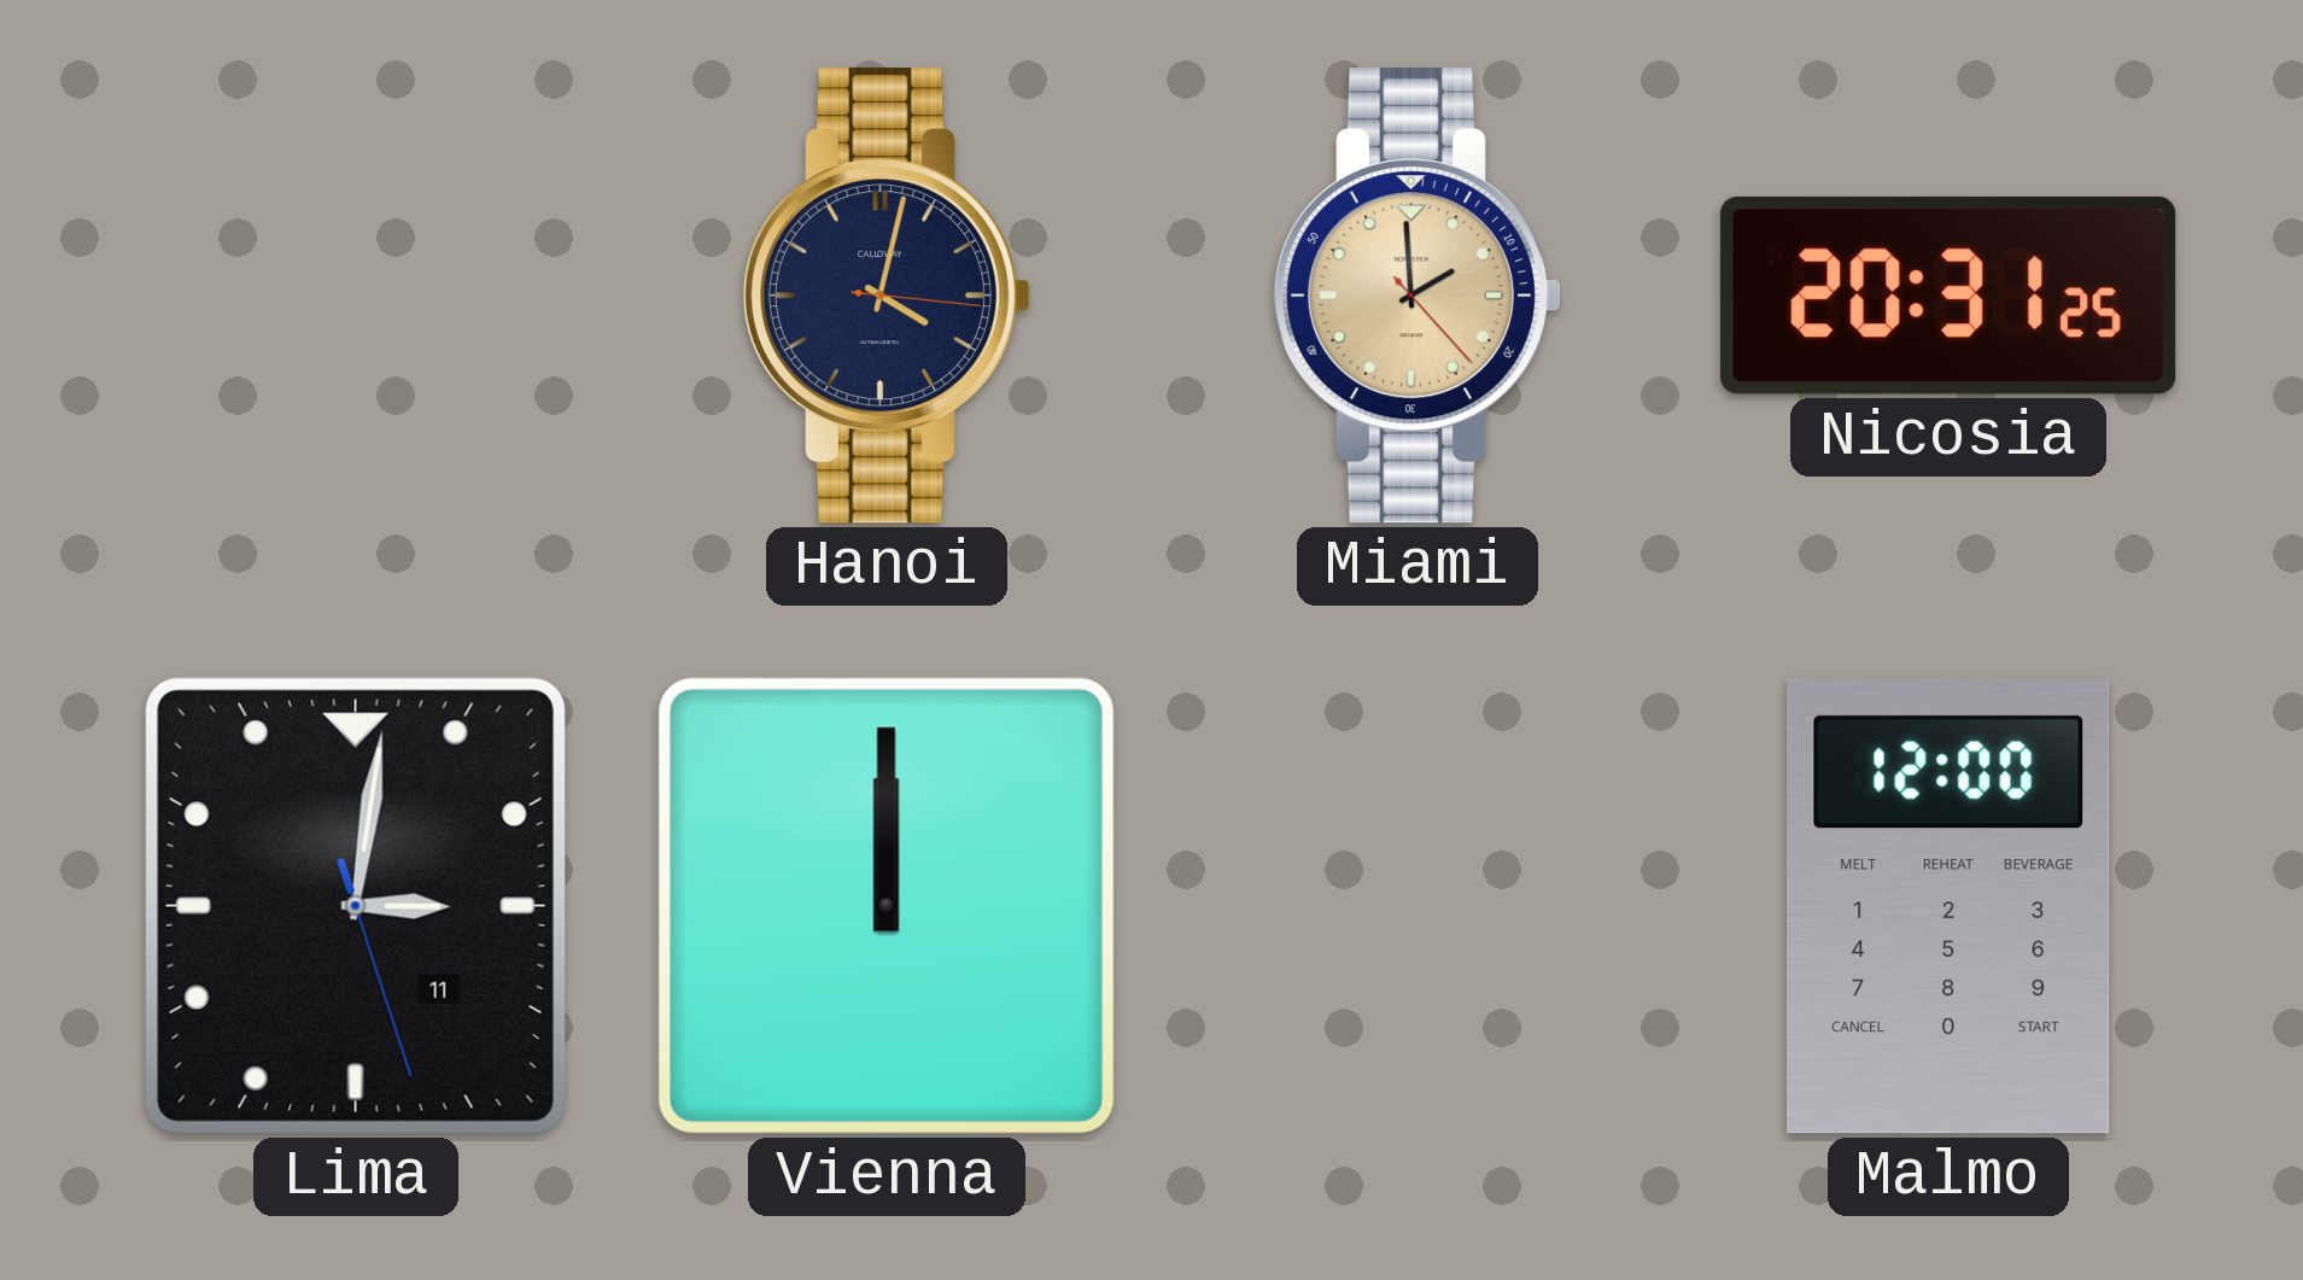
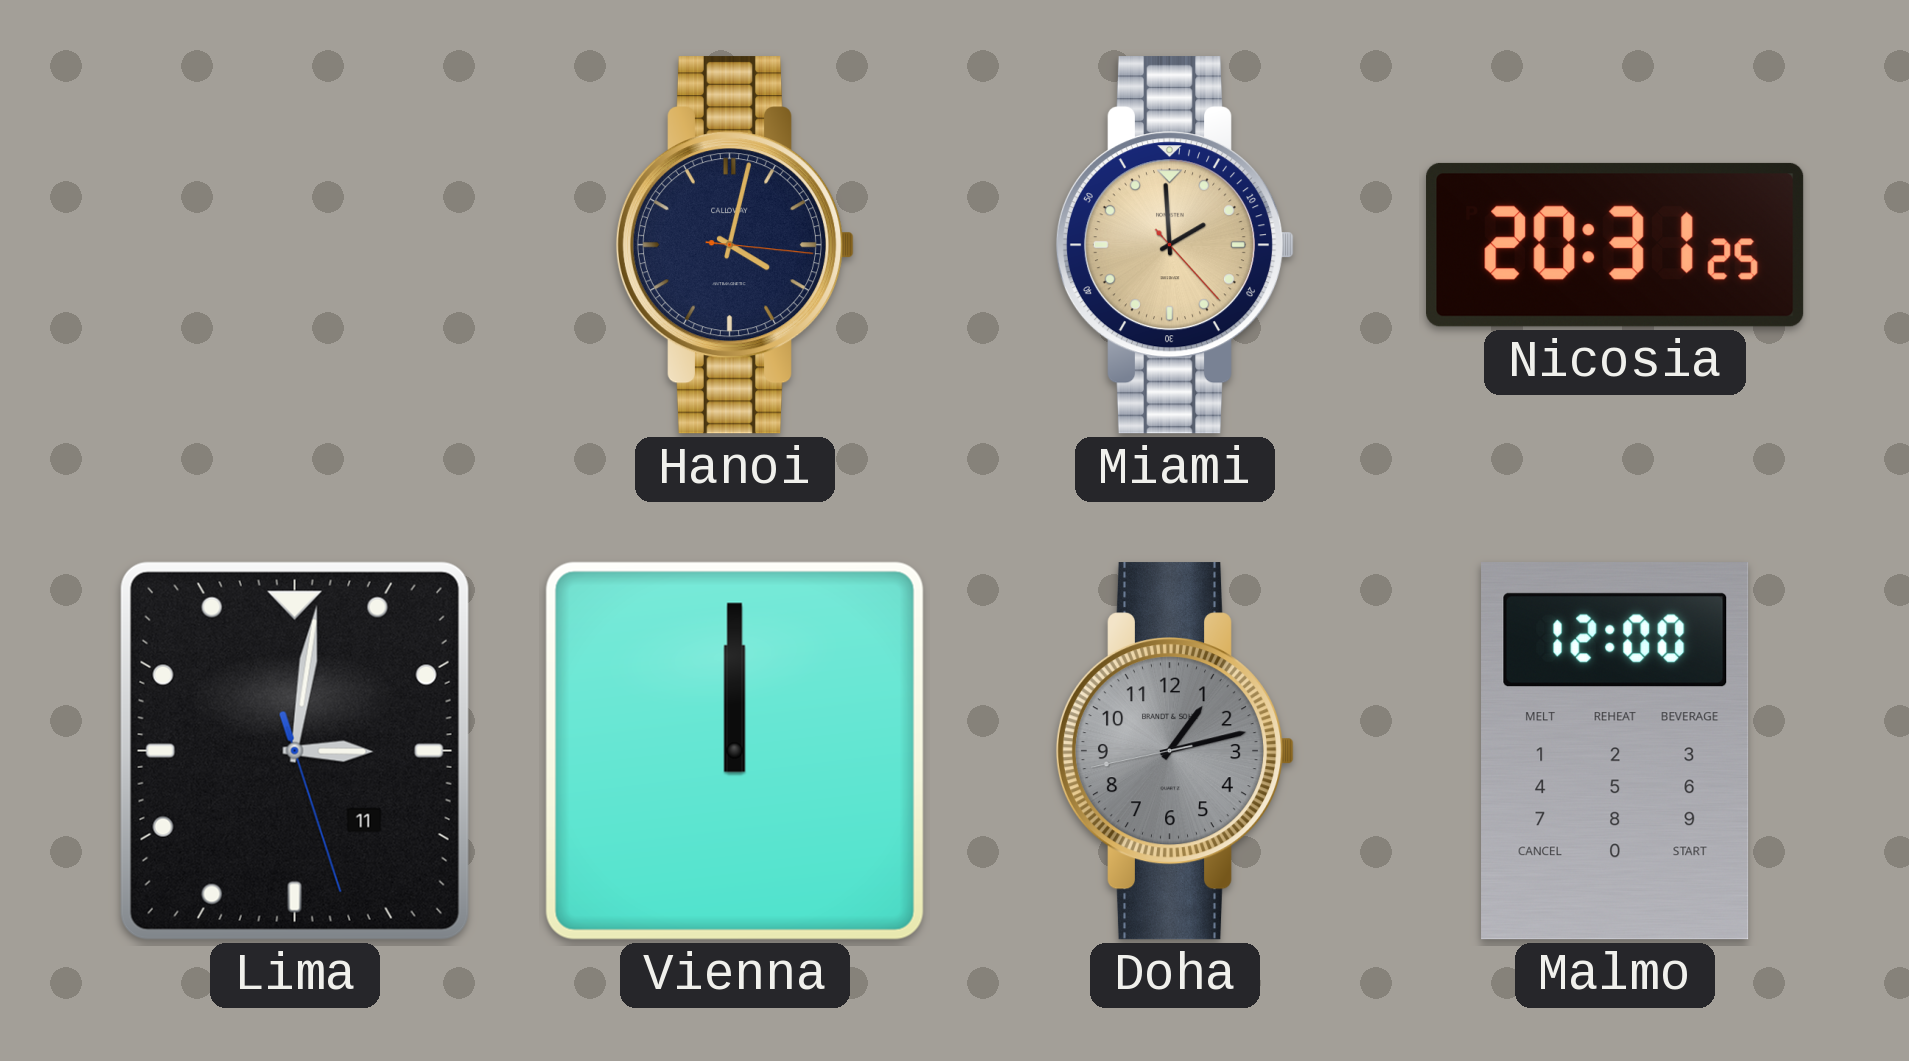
Doha: none -> 1:12 (1175, 751)
